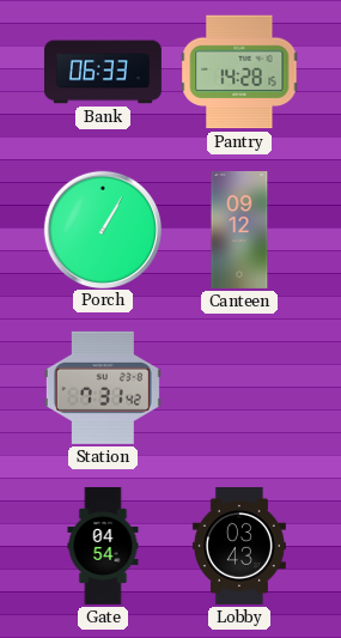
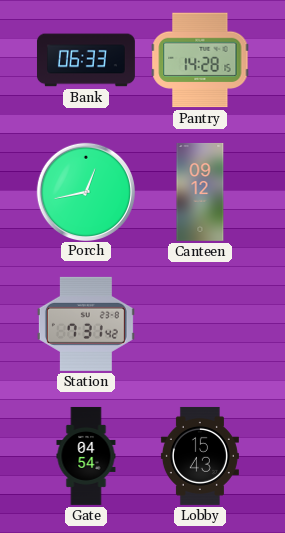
Porch: 1:05 -> 12:43 (85, 191)
Lobby: 03:43 -> 15:43 (200, 456)
